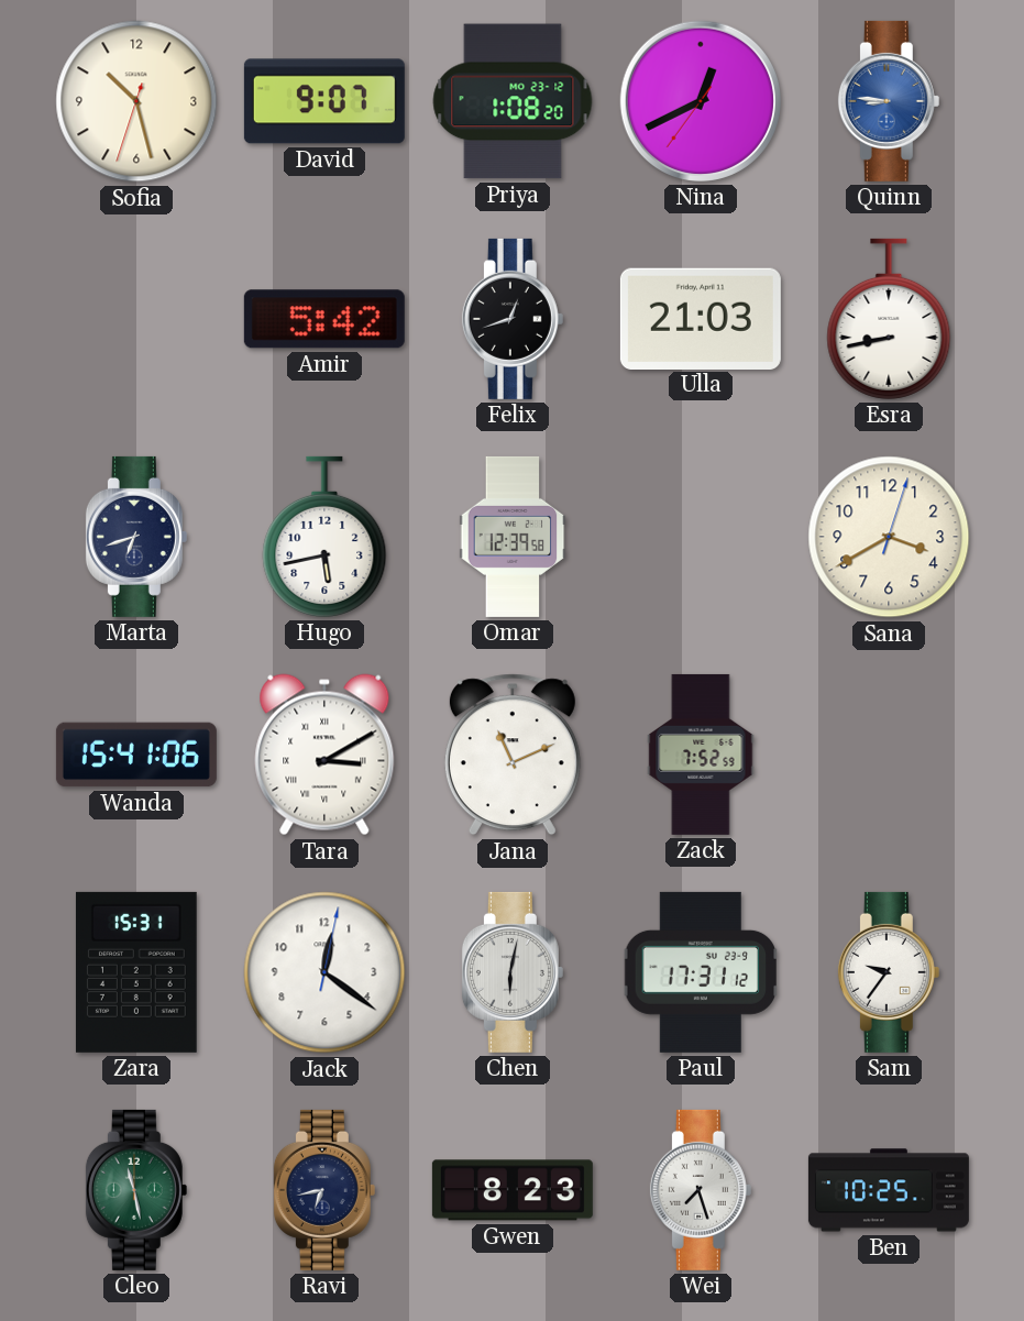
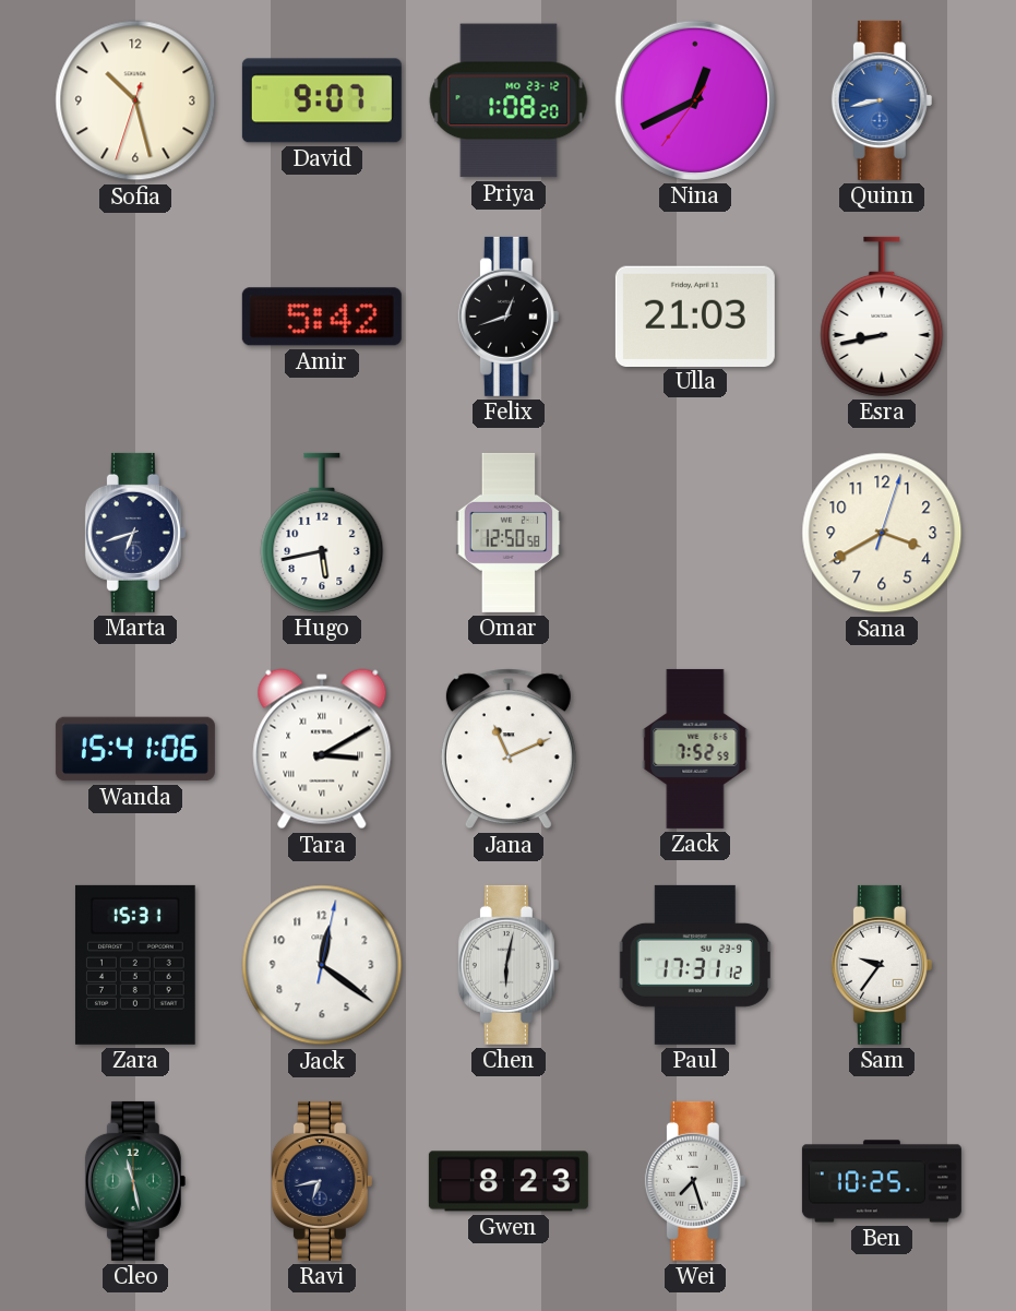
Quinn: 8:46 -> 8:43 (882, 100)
Omar: 12:39 -> 12:50 (509, 533)
